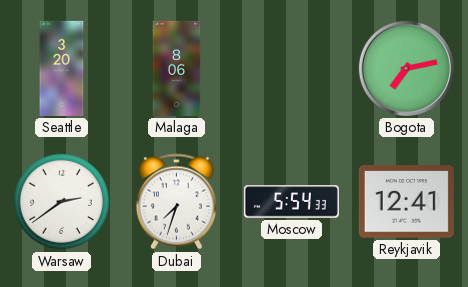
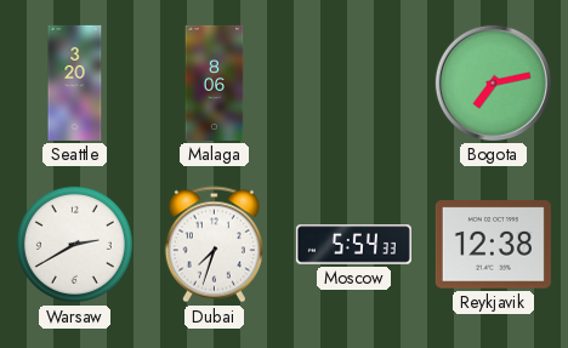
Warsaw: 2:39 -> 2:40 (74, 244)
Reykjavik: 12:41 -> 12:38 (493, 245)
